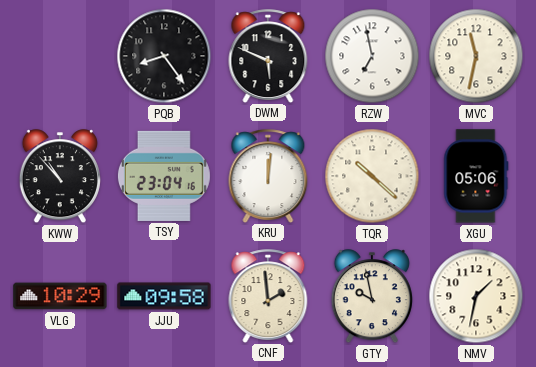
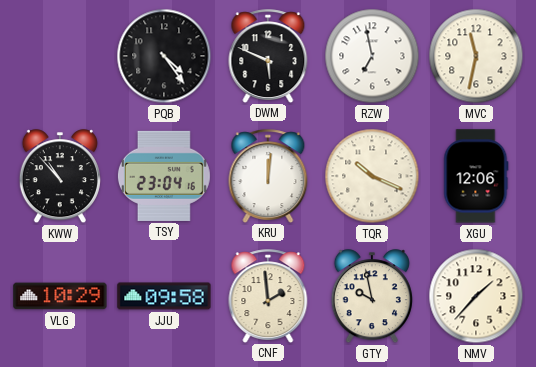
PQB: 8:24 -> 4:24 (164, 56)
TQR: 10:22 -> 10:19 (372, 176)
XGU: 05:06 -> 12:06 (476, 176)
NMV: 1:32 -> 1:37 (476, 296)
